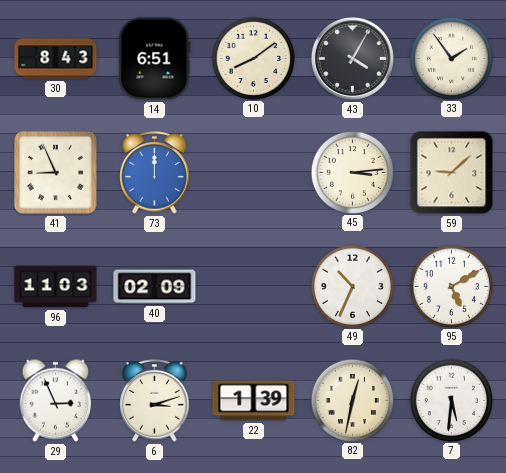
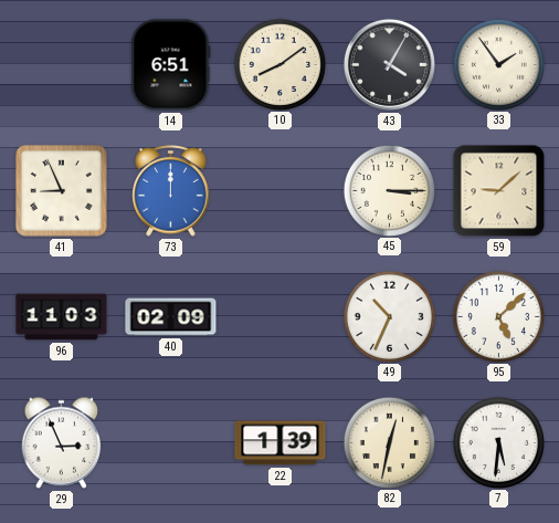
30: 8:43 -> none (56, 59)
45: 3:14 -> 3:15 (389, 190)
95: 5:10 -> 5:08 (498, 316)
6: 3:12 -> none (155, 401)
